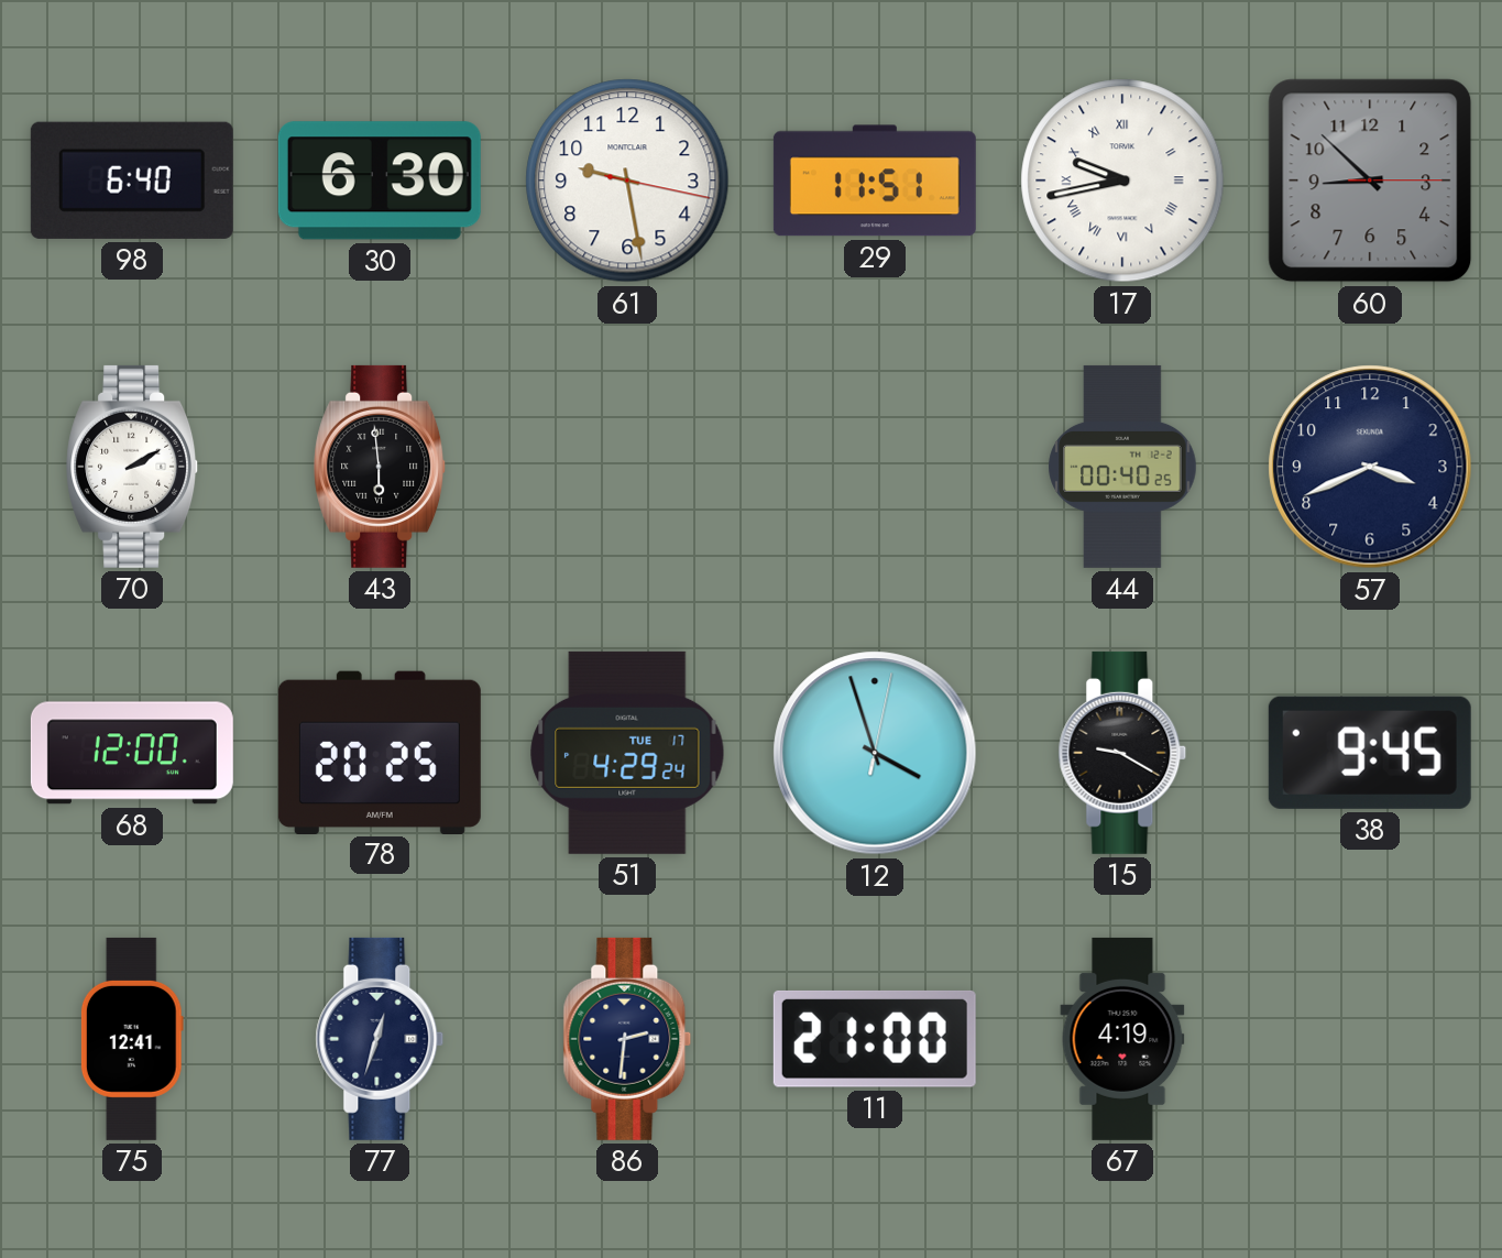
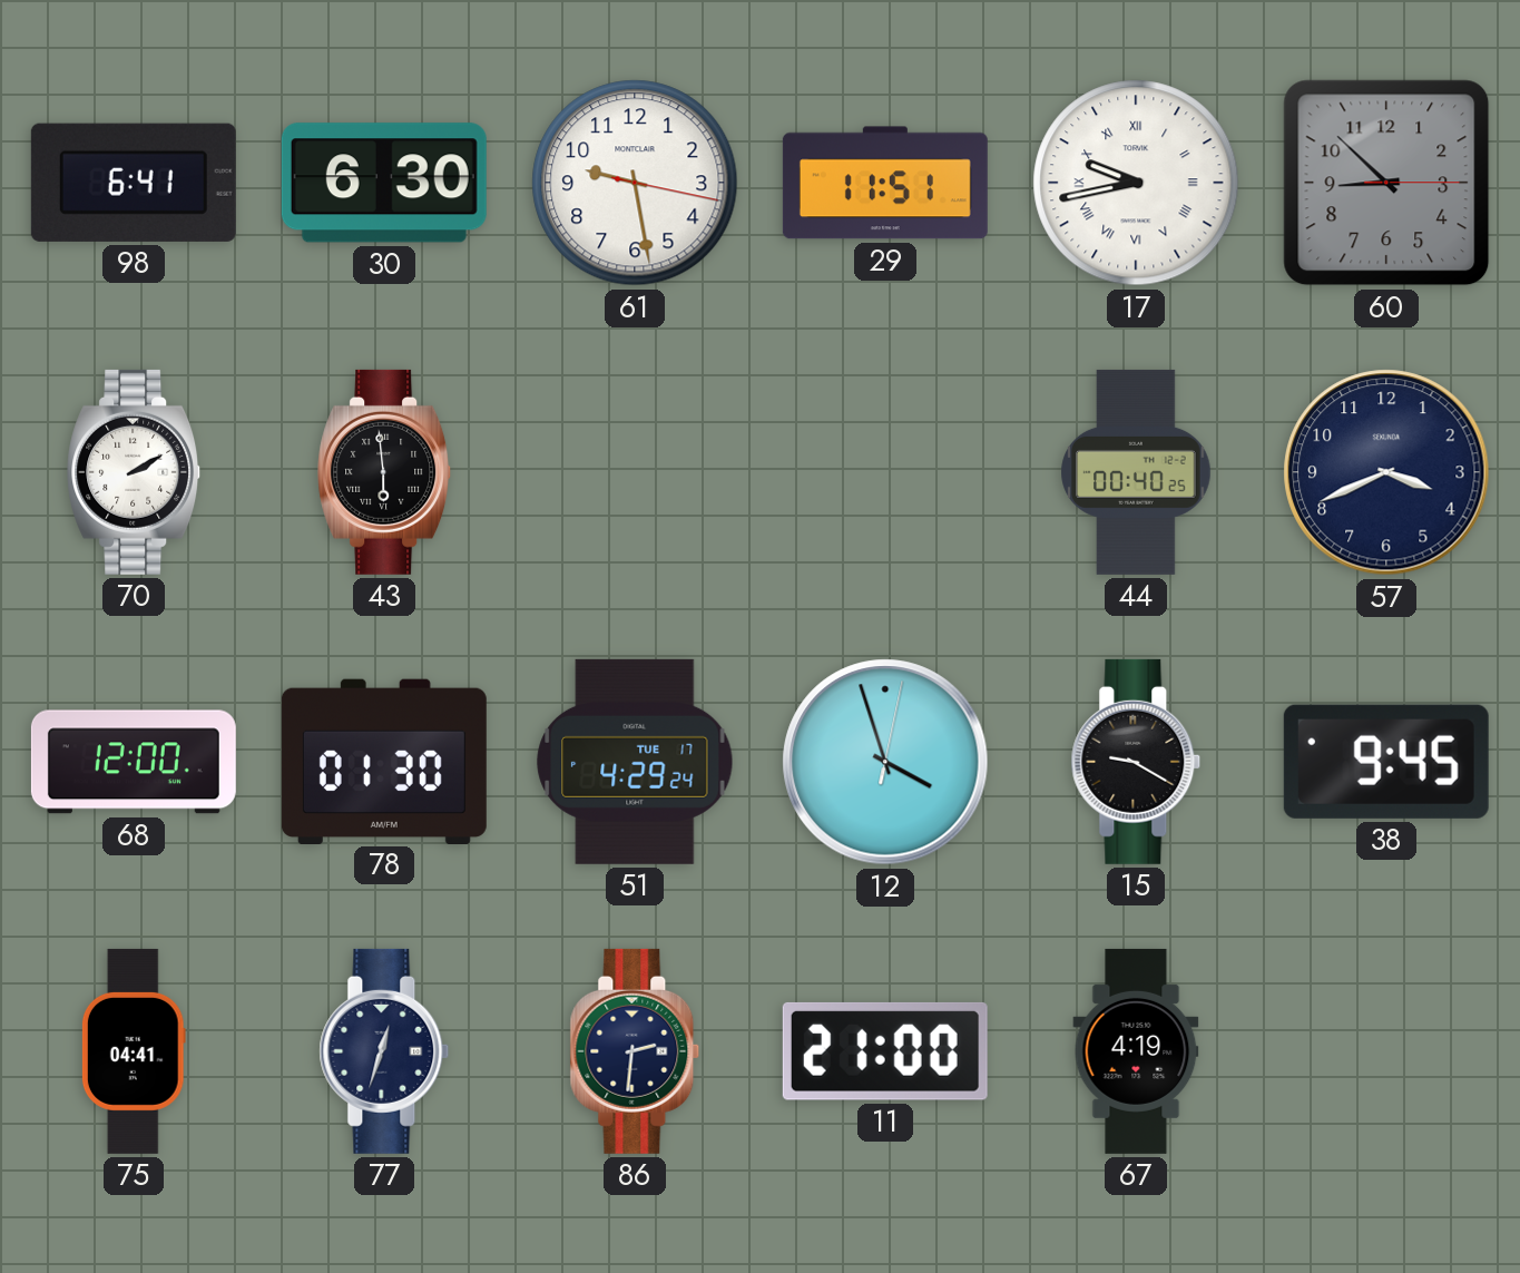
98: 6:40 -> 6:41 (134, 183)
78: 20:25 -> 01:30 (384, 761)
75: 12:41 -> 04:41 (134, 1051)
